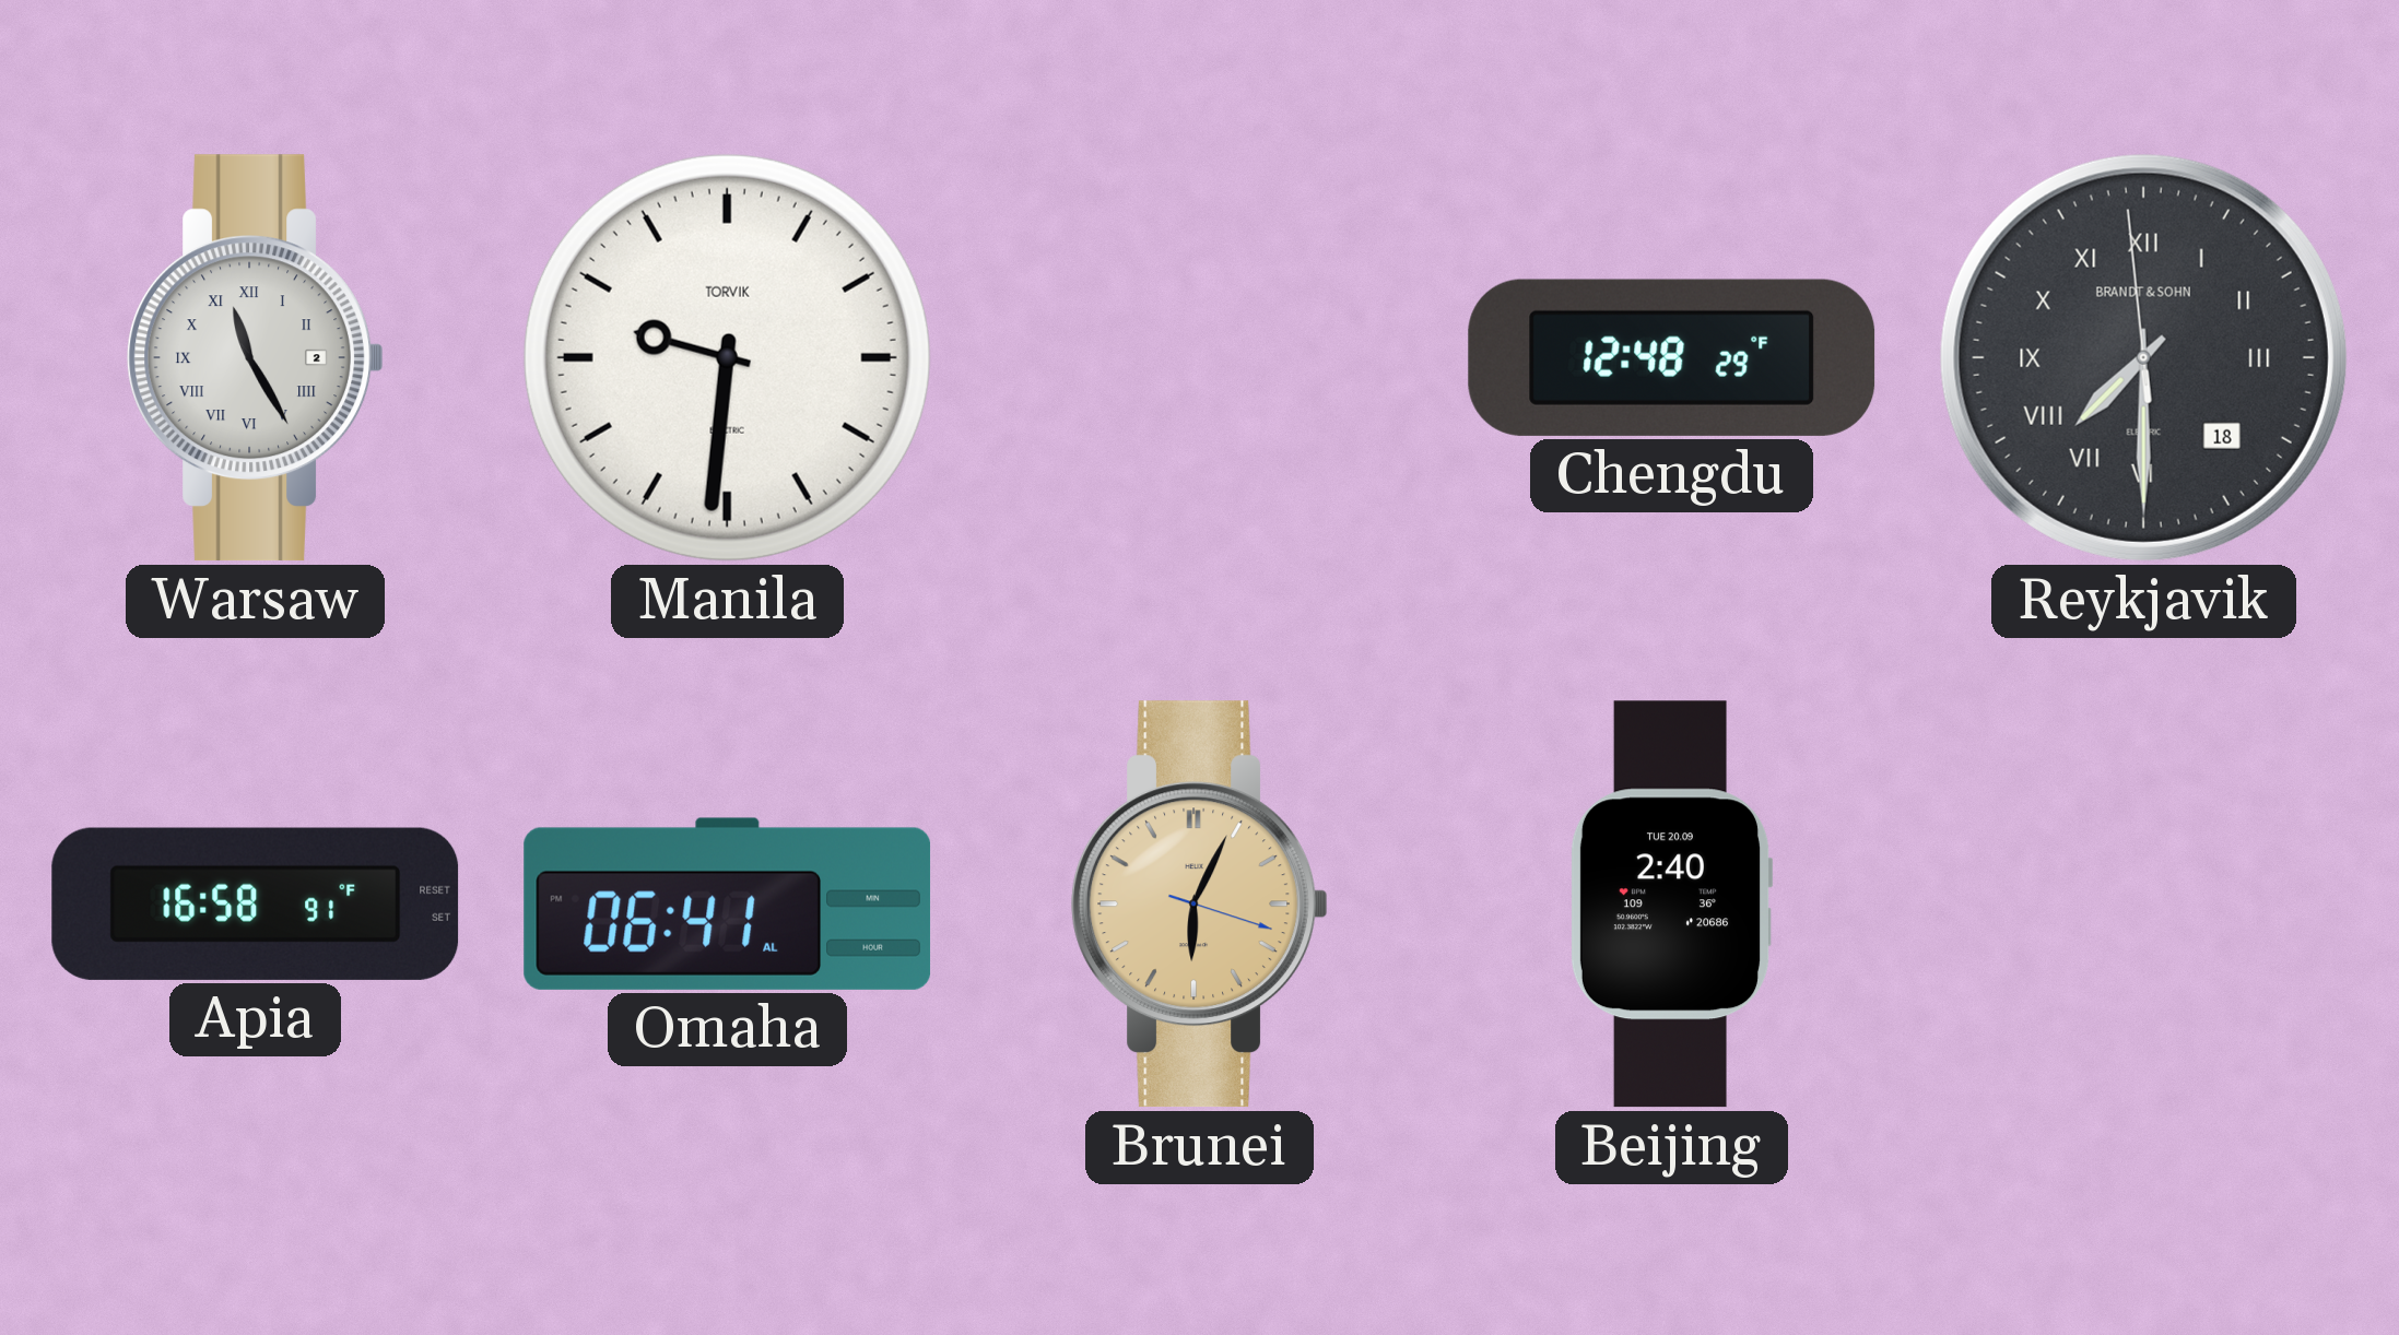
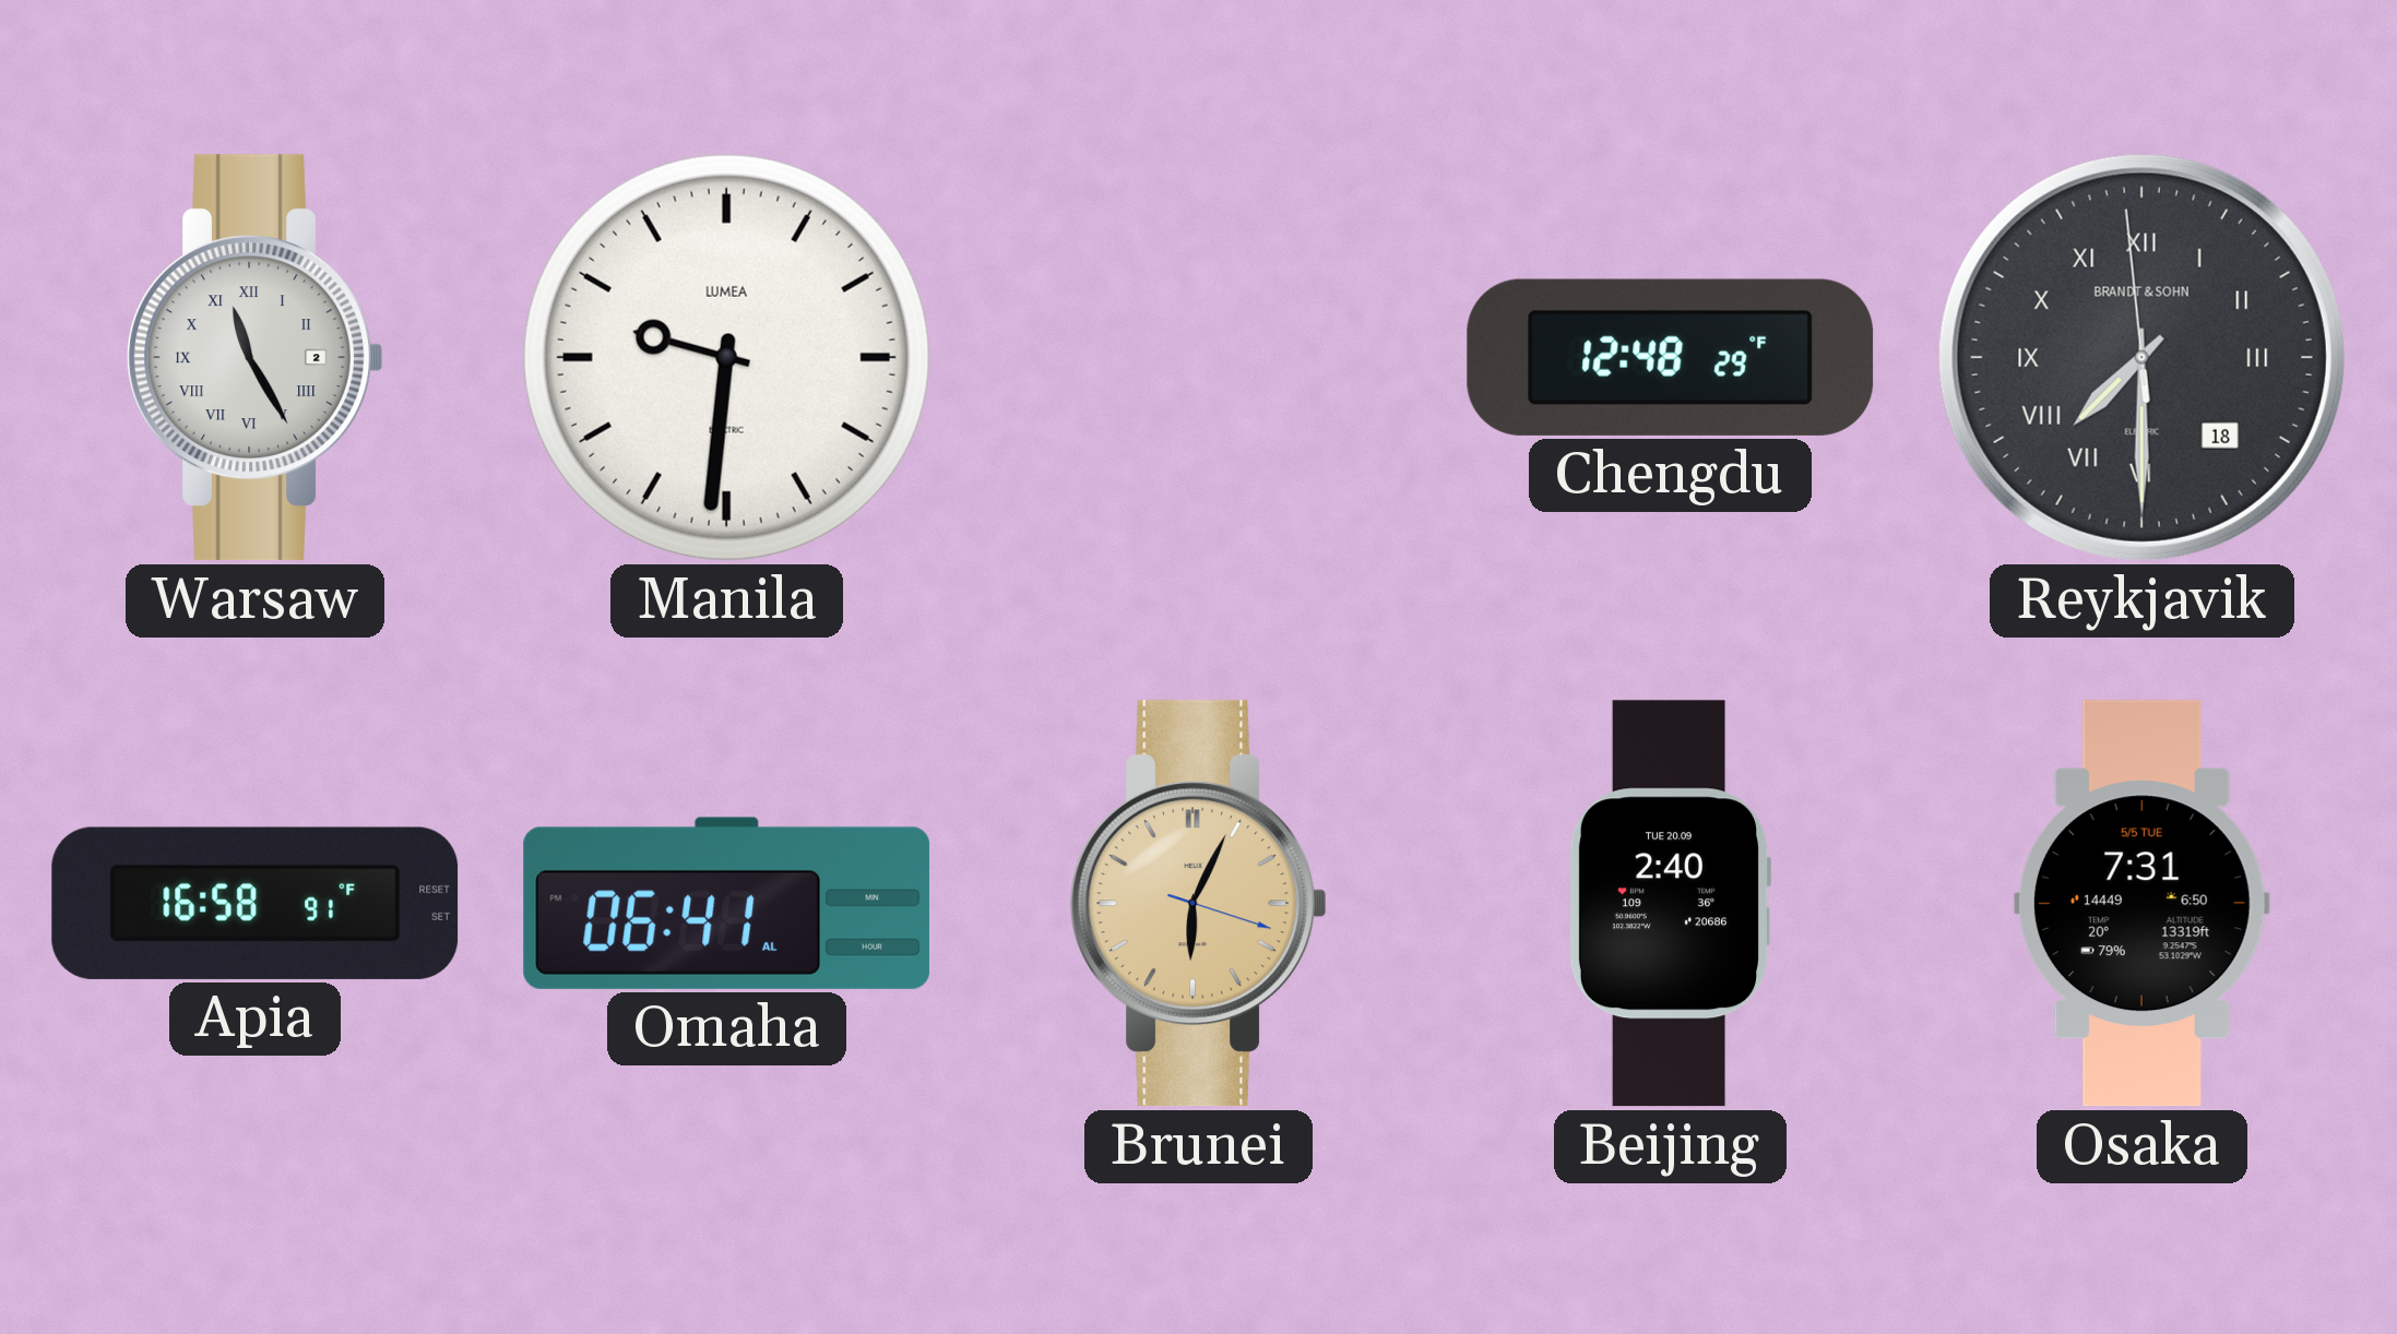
Manila brand: TORVIK -> LUMEA (726, 357)
Osaka: none -> 7:31 (2141, 904)
